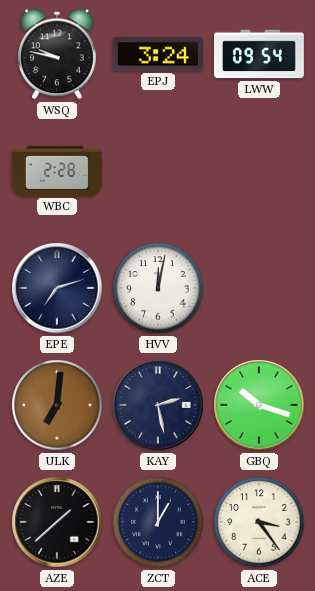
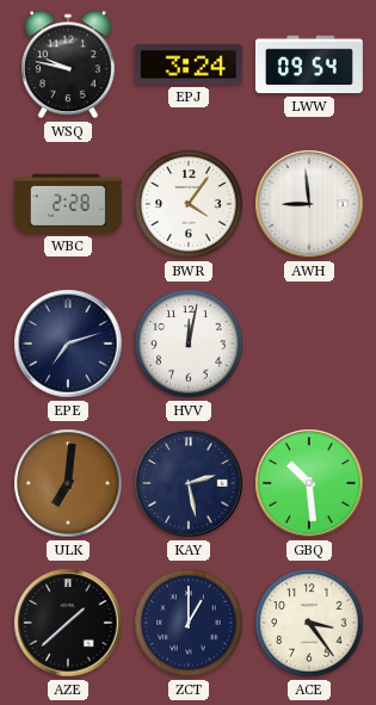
BWR: none -> 4:06 (189, 204)
AWH: none -> 8:59 (309, 204)
GBQ: 10:18 -> 10:29 (309, 483)
